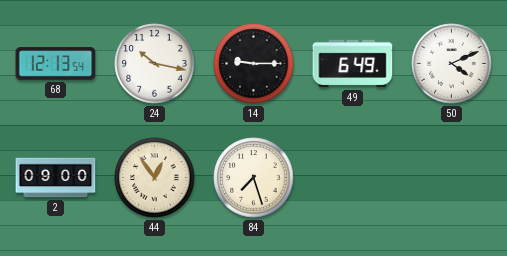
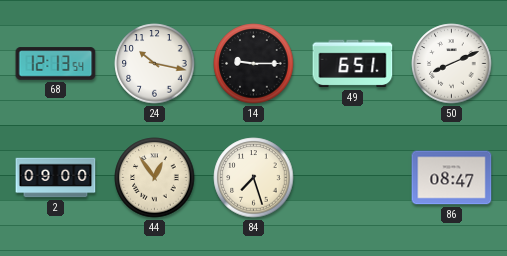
49: 6:49 -> 6:51 (353, 64)
50: 4:11 -> 8:11 (452, 64)
86: none -> 08:47 (452, 178)
